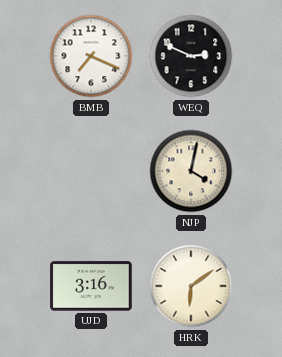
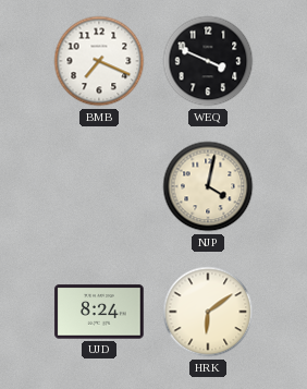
WEQ: 2:49 -> 3:49 (208, 61)
UJD: 3:16 -> 8:24 (99, 312)
